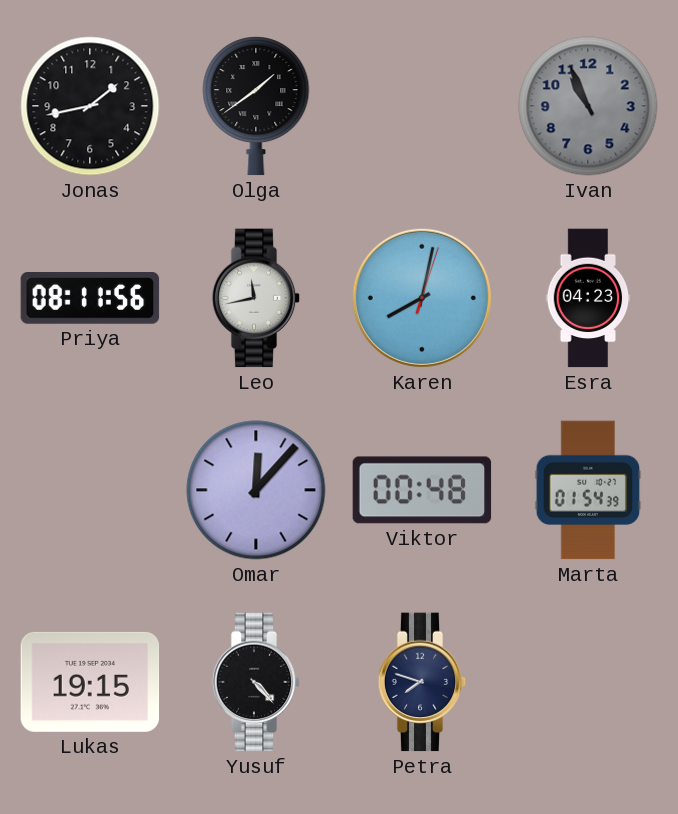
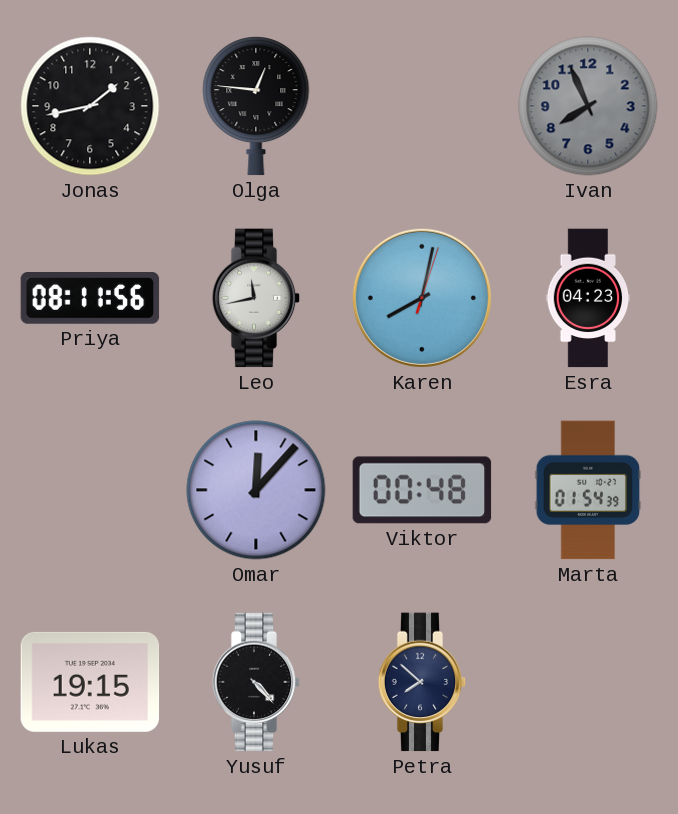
Olga: 1:39 -> 12:46 (256, 106)
Ivan: 10:56 -> 7:56 (588, 106)
Petra: 7:48 -> 7:52 (422, 682)
